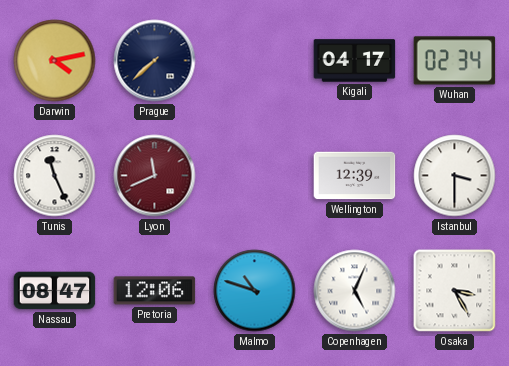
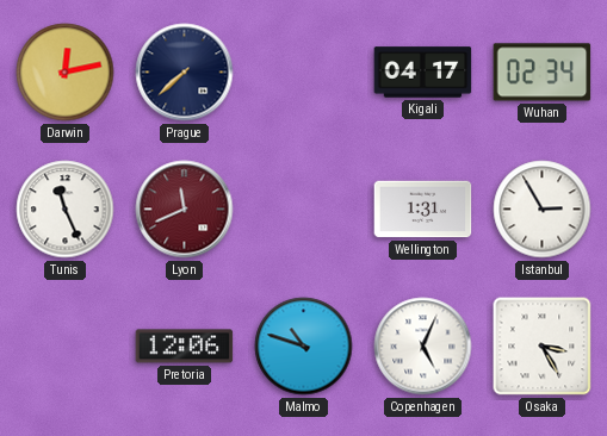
Darwin: 4:13 -> 12:13 (66, 73)
Wellington: 12:39 -> 1:31 (423, 210)
Istanbul: 3:30 -> 2:55 (543, 210)
Nassau: 08:47 -> none (55, 291)
